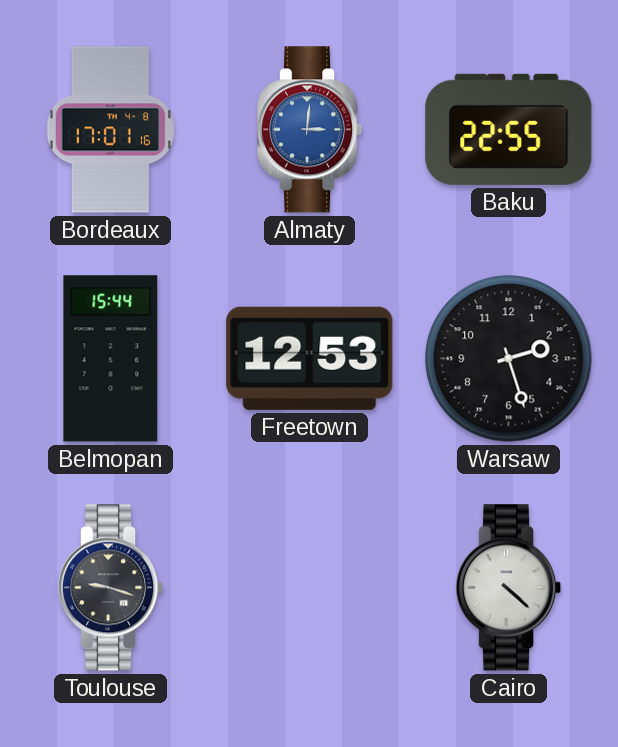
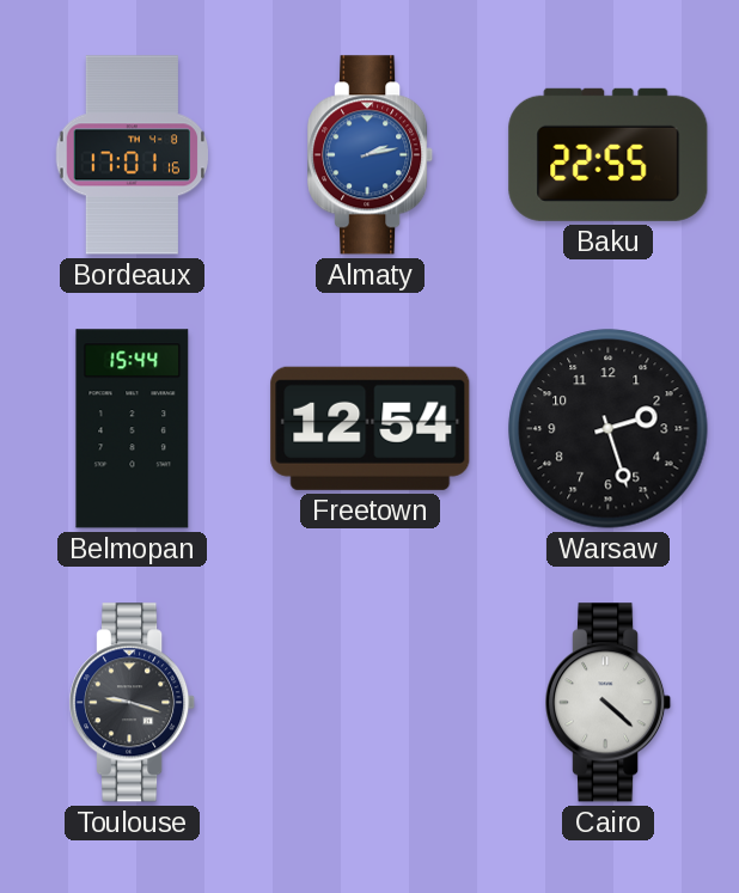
Almaty: 3:01 -> 2:13 (371, 155)
Freetown: 12:53 -> 12:54 (371, 428)
